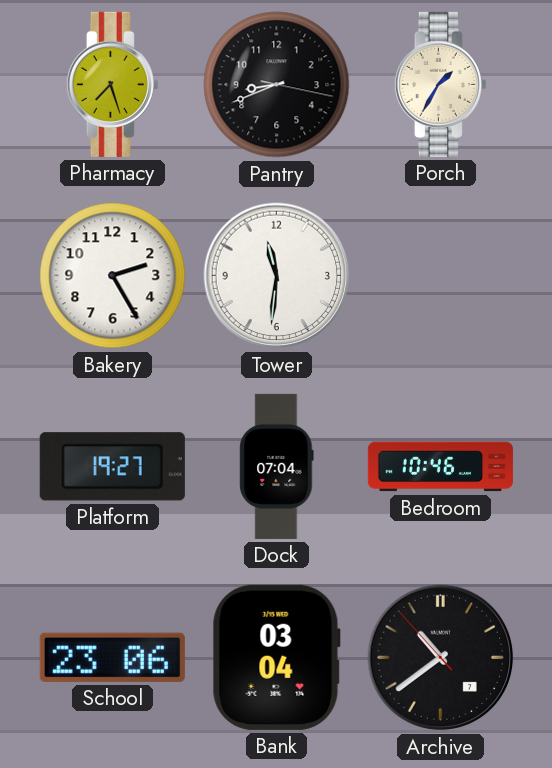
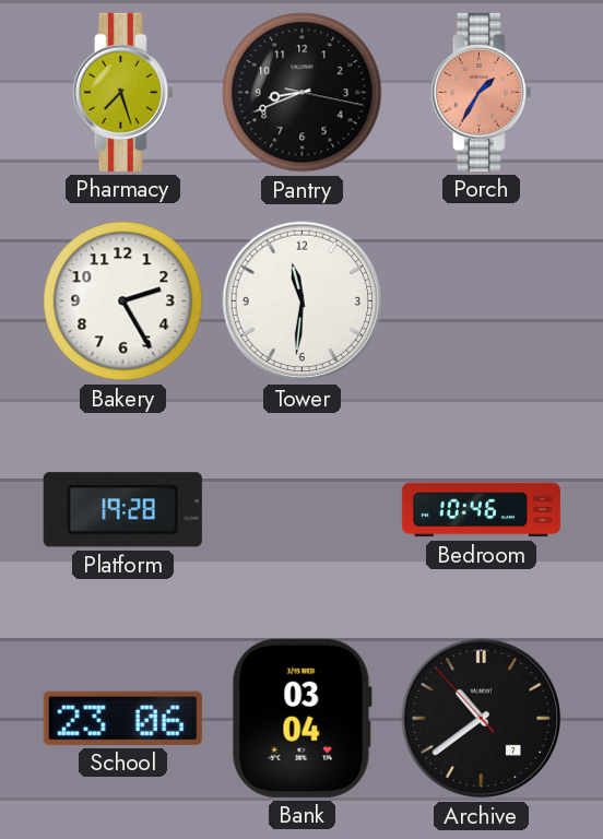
Porch dial: cream -> salmon (481, 92)
Platform: 19:27 -> 19:28 (122, 510)
Dock: 07:04 -> none (277, 466)
